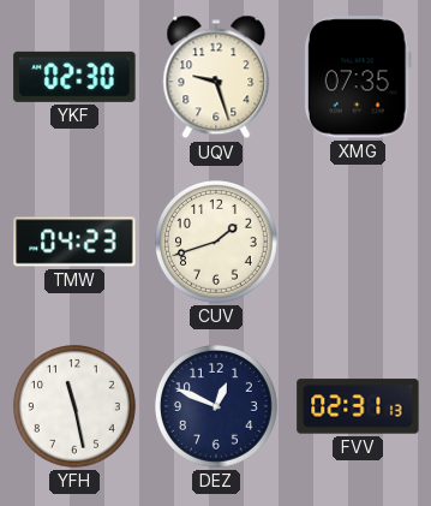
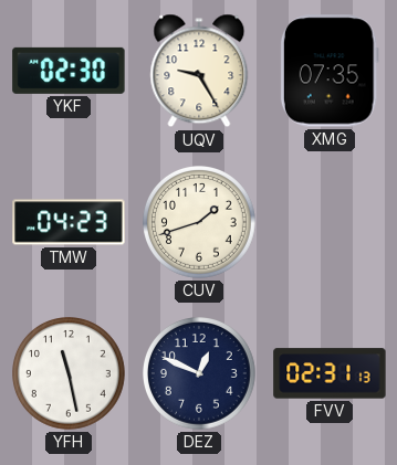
UQV: 9:27 -> 9:25 (199, 71)
